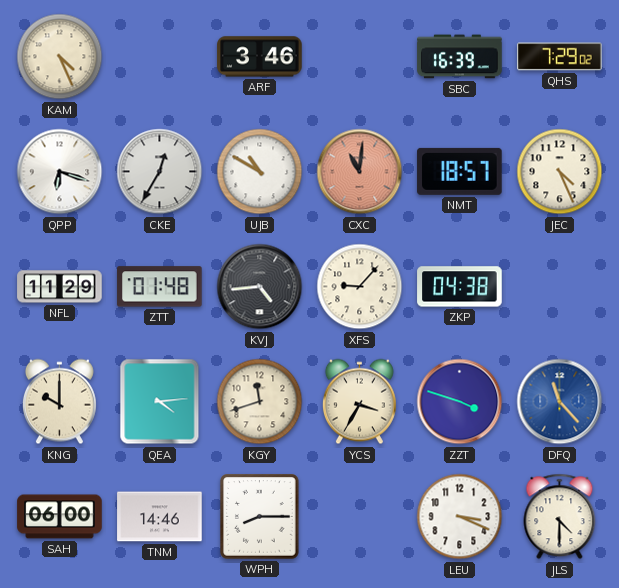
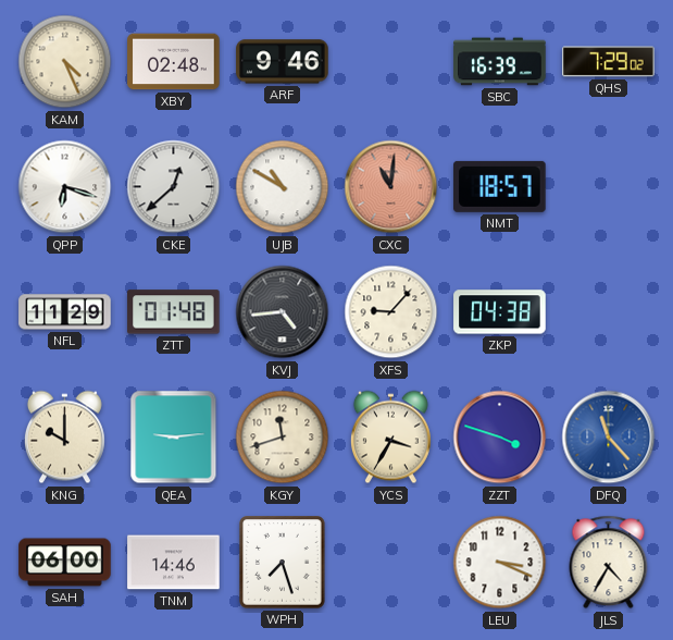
XBY: none -> 02:48 (174, 62)
ARF: 3:46 -> 9:46 (283, 62)
CKE: 12:35 -> 12:38 (174, 187)
JEC: 4:26 -> none (560, 172)
QEA: 4:14 -> 9:14 (174, 438)
WPH: 8:15 -> 7:27 (283, 563)
JLS: 4:30 -> 4:35 (609, 563)
